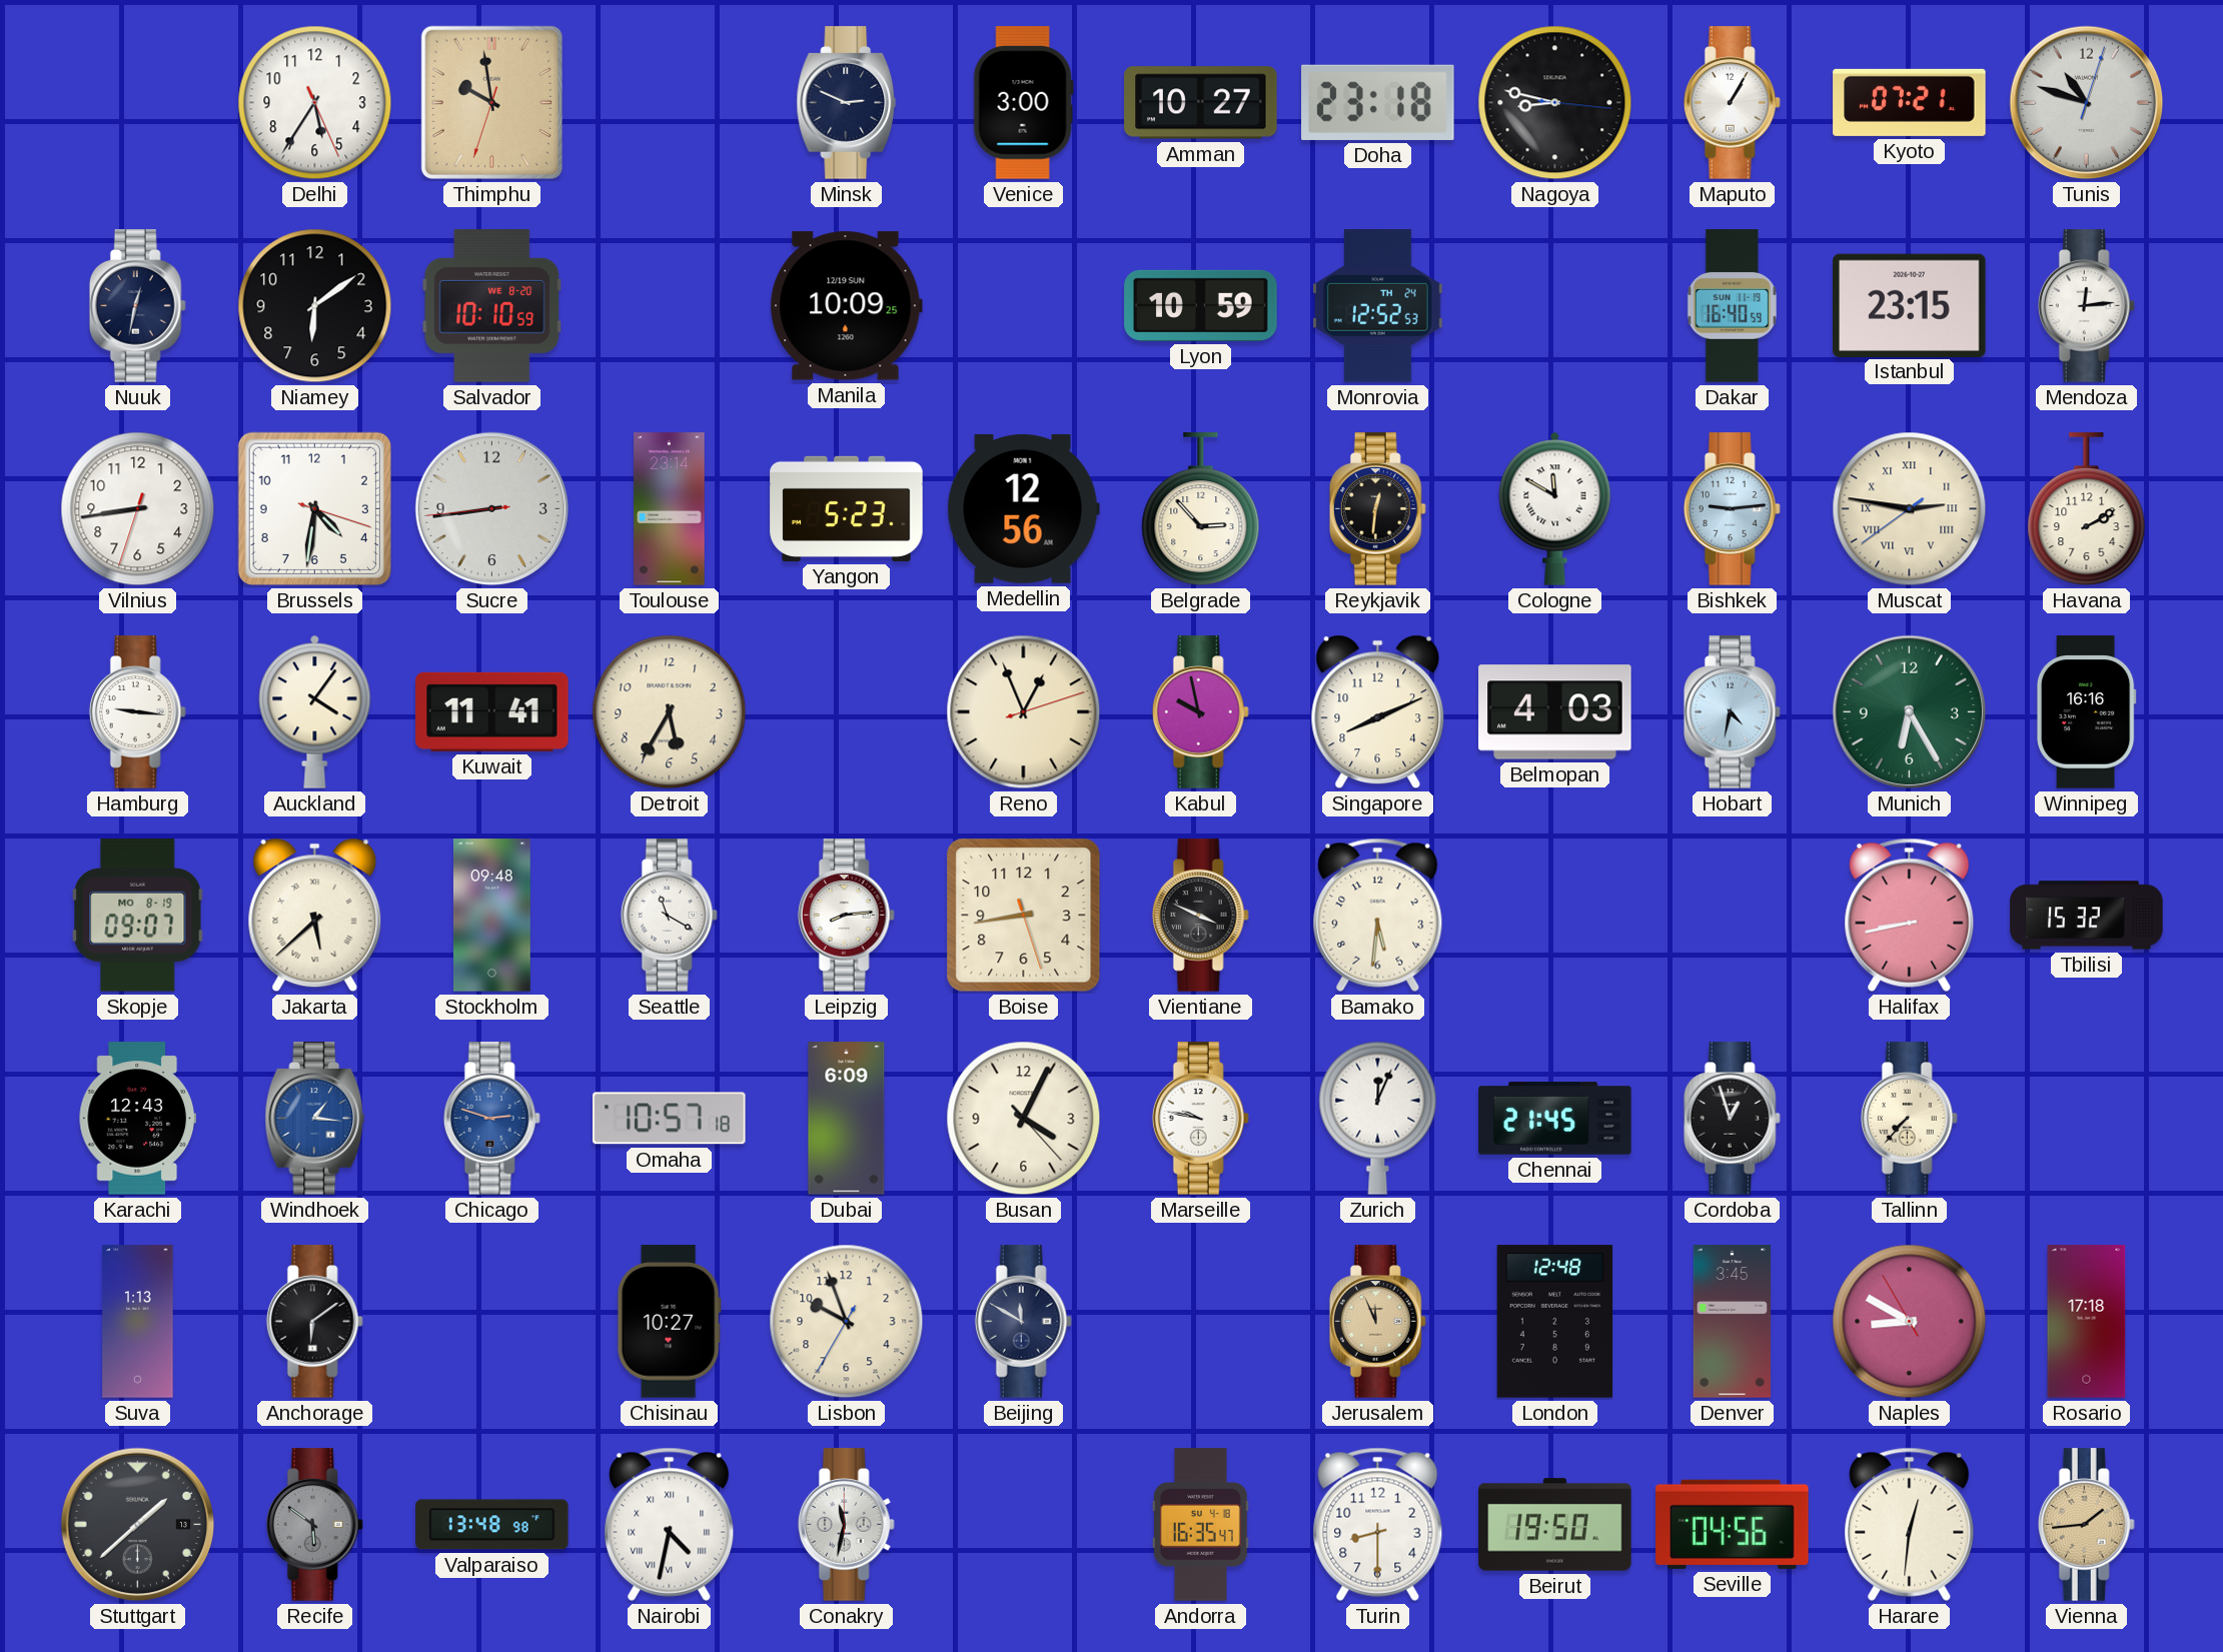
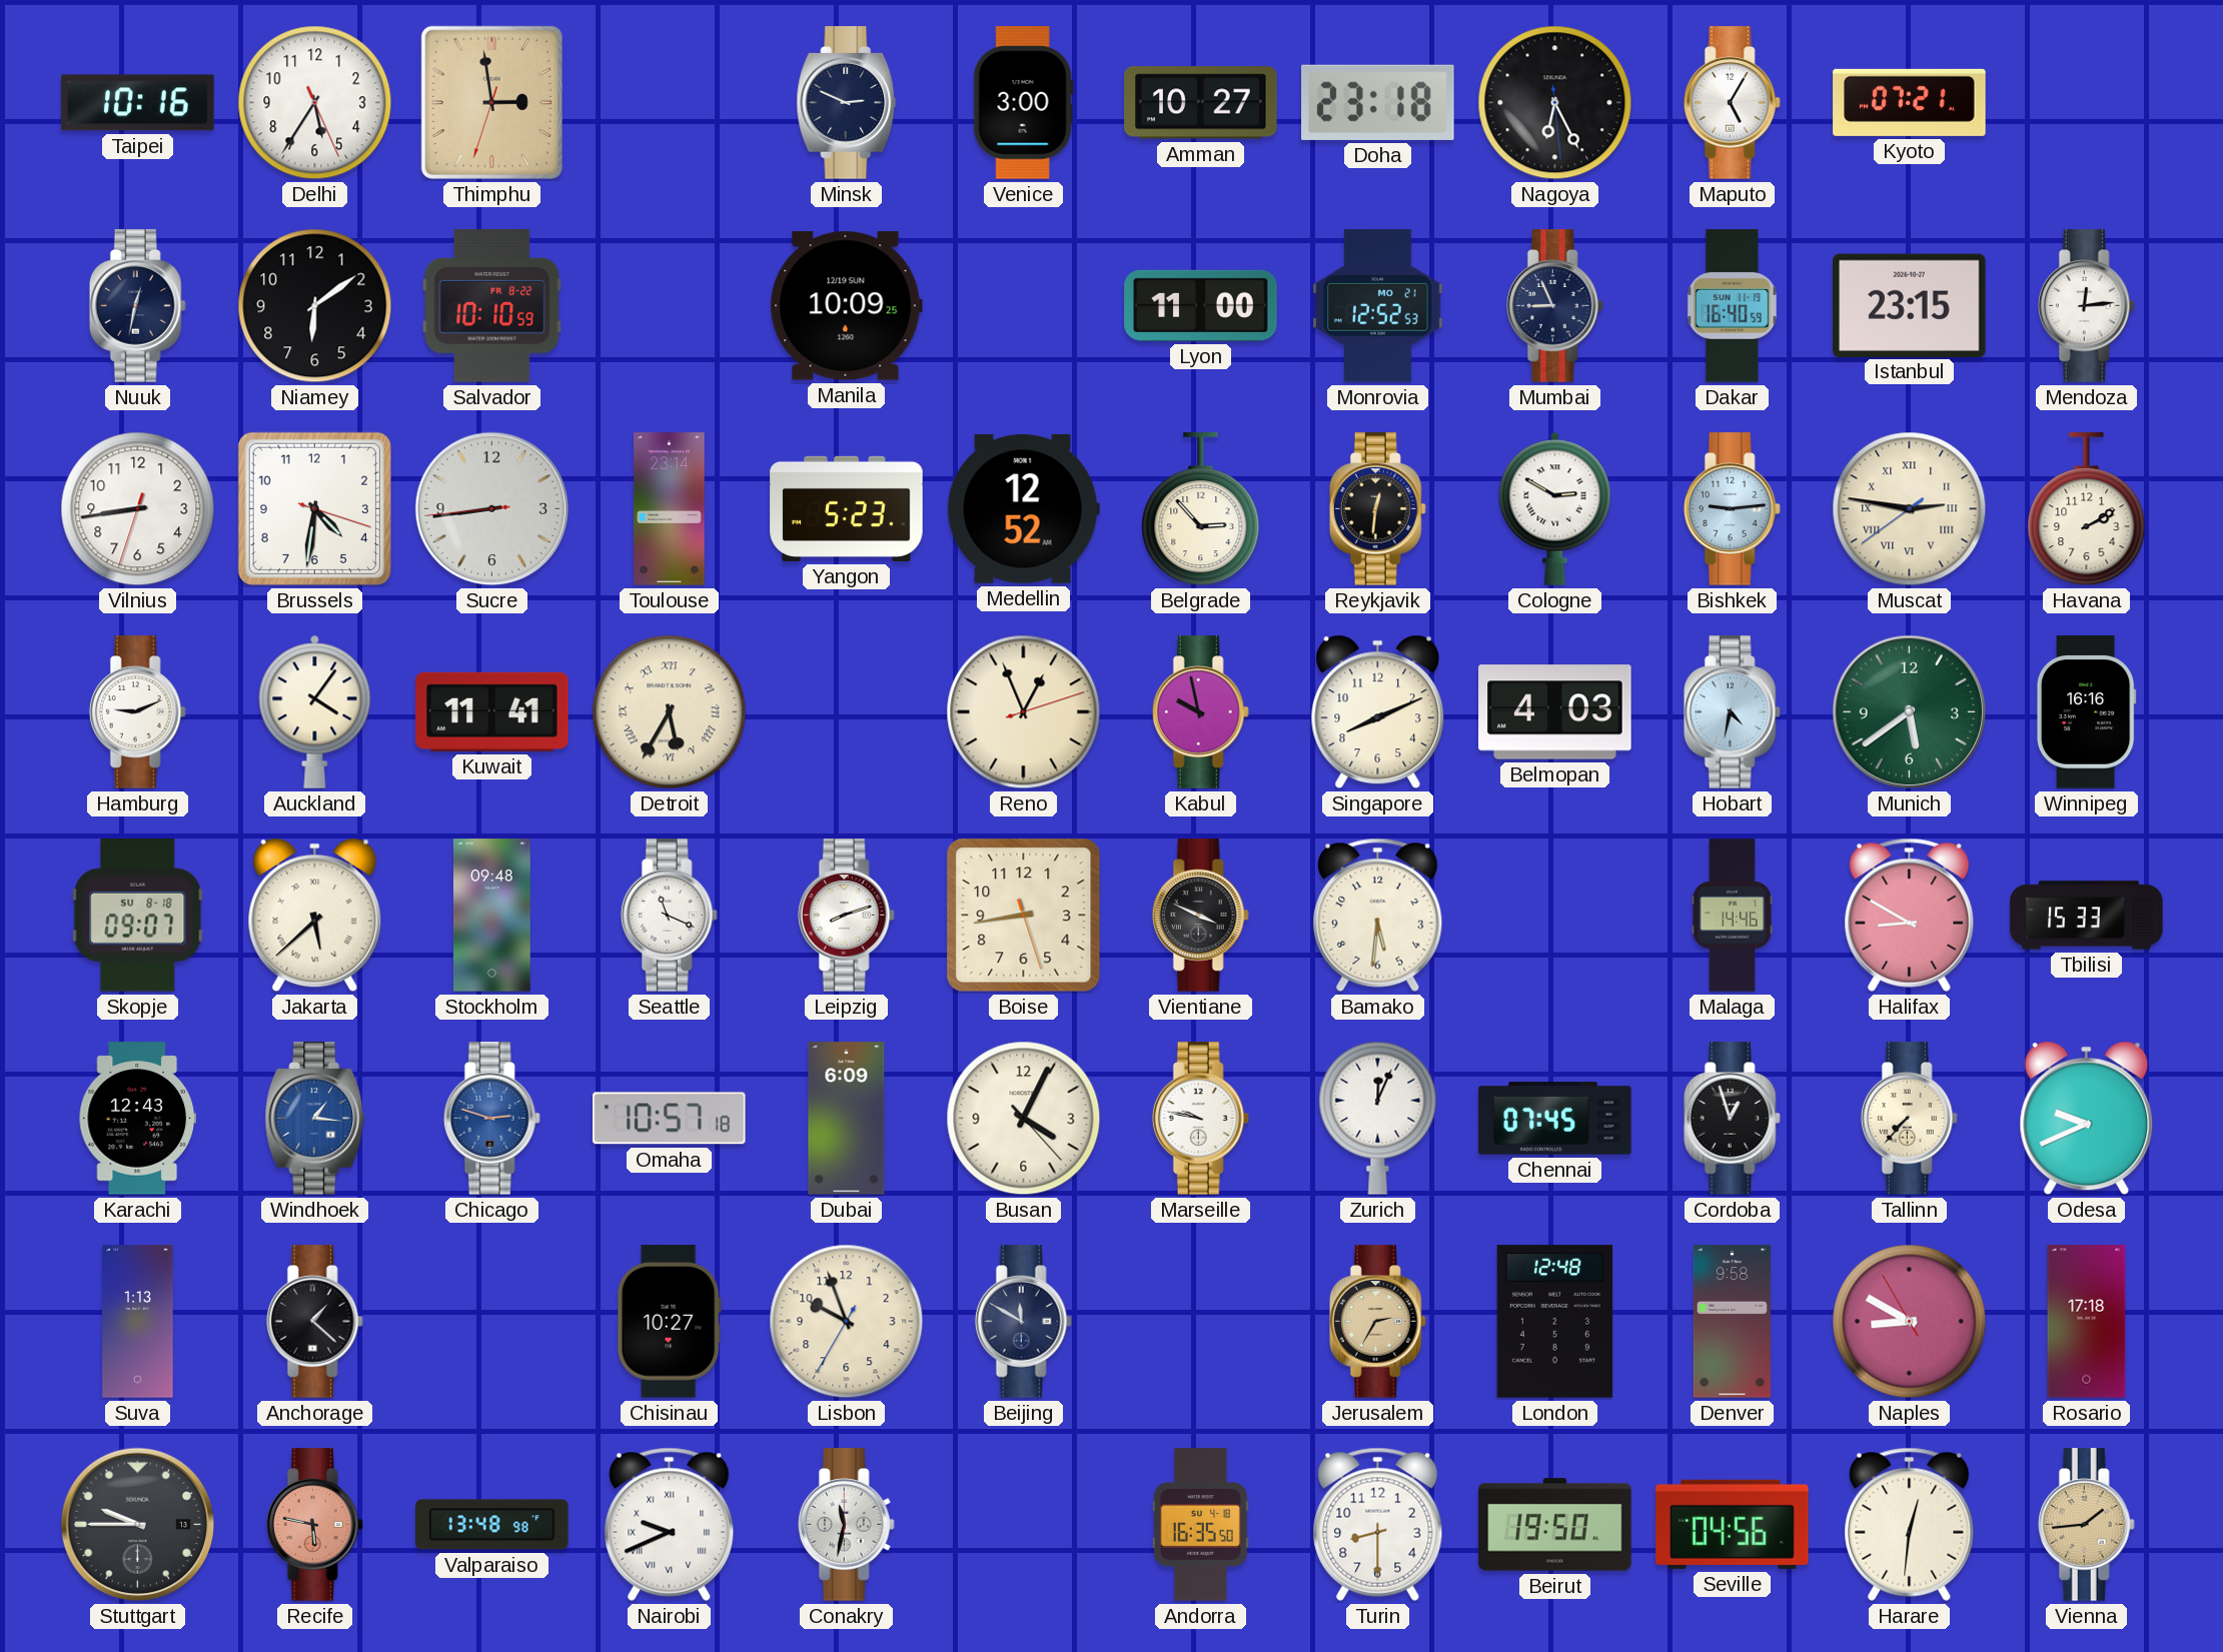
Taipei: none -> 10:16 (138, 103)
Thimphu: 9:58 -> 2:58 (491, 102)
Nagoya: 8:47 -> 6:25 (1555, 103)
Maputo: 1:05 -> 5:05 (1732, 103)
Tunis: 10:48 -> none (2087, 103)
Salvador date: WE 8-20 -> FR 8-22 (492, 306)
Lyon: 10:59 -> 11:00 (1201, 305)
Monrovia date: TH 24 -> MO 21 (1378, 306)
Mumbai: none -> 8:56 (1554, 306)
Medellin: 12:56 -> 12:52 (1023, 508)
Cologne: 11:50 -> 2:50 (1555, 508)
Hamburg: 9:16 -> 9:11 (137, 712)
Detroit numerals: Arabic -> Roman (670, 712)
Munich: 6:25 -> 5:39 (1910, 712)
Skopje date: MO 8-19 -> SU 8-18 (138, 916)
Seattle: 11:20 -> 11:19 (669, 916)
Leipzig: 8:14 -> 8:12 (846, 916)
Malaga: none -> 14:46 (1733, 916)
Halifax: 8:43 -> 8:50 (1910, 915)
Tbilisi: 15:32 -> 15:33 (2087, 916)
Chennai: 21:45 -> 07:45 (1555, 1119)
Odesa: none -> 9:41 (2087, 1119)
Anchorage: 6:09 -> 1:22 (314, 1322)
Jerusalem: 11:56 -> 2:35 (1377, 1322)
Denver: 3:45 -> 9:58 (1732, 1322)
Stuttgart: 1:38 -> 9:45 (138, 1525)
Recife: 5:51 -> 5:47 (314, 1525)
Recife dial: grey -> salmon (314, 1525)
Nairobi: 4:32 -> 9:41 (670, 1524)
Andorra: 16:35:47 -> 16:35:50 (1200, 1525)
